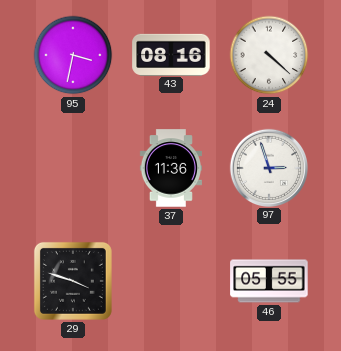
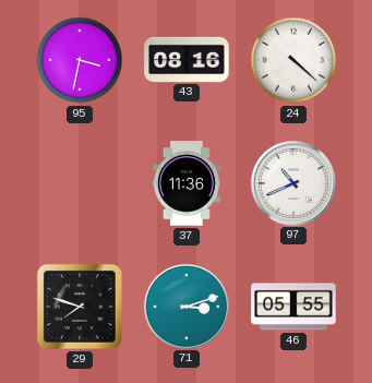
97: 2:57 -> 10:41 (292, 182)
29: 3:48 -> 7:48 (80, 307)
71: none -> 3:12 (185, 306)
